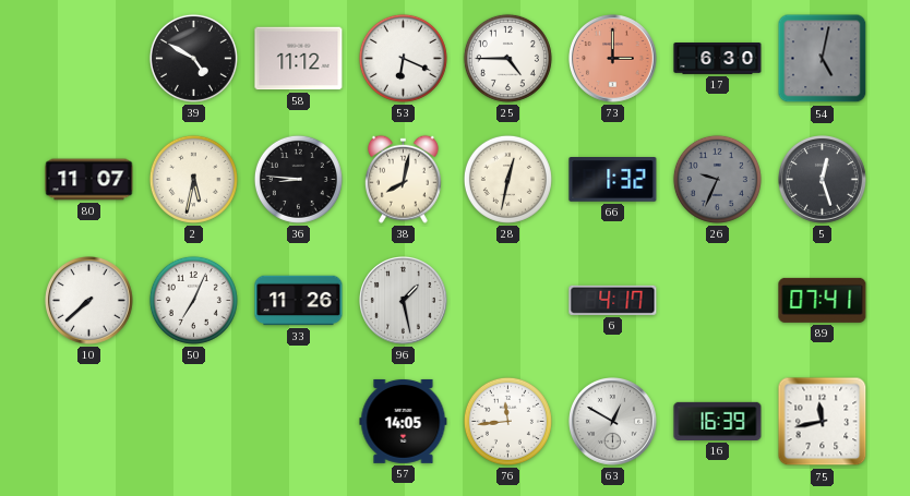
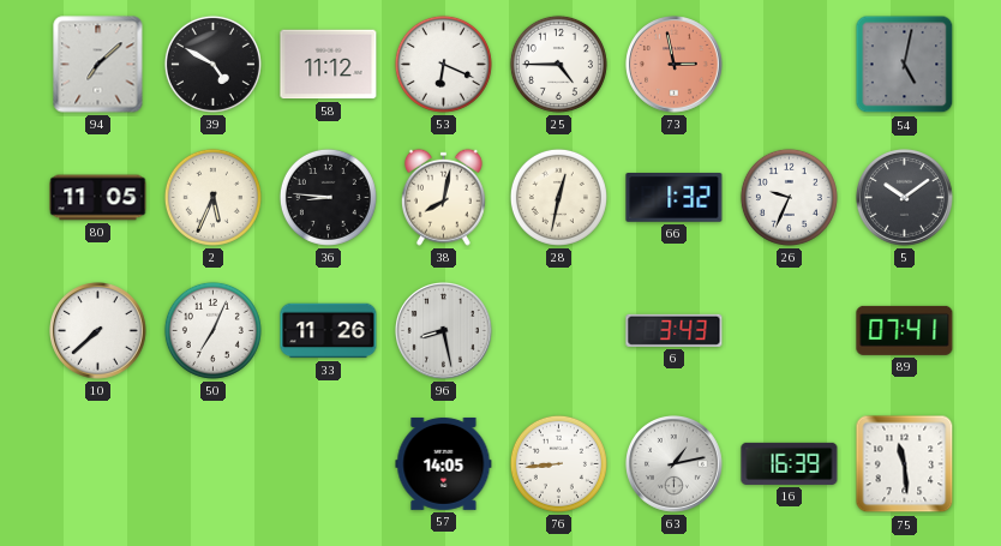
94: none -> 7:08 (98, 65)
73: 3:00 -> 2:58 (675, 65)
17: 6:30 -> none (718, 59)
80: 11:07 -> 11:05 (98, 198)
2: 5:32 -> 5:34 (212, 197)
26 dial: grey -> white (789, 197)
5: 12:27 -> 10:09 (905, 198)
96: 1:28 -> 8:28 (444, 331)
6: 4:17 -> 3:43 (675, 330)
76: 11:44 -> 8:44 (558, 463)
63: 12:50 -> 1:13 (675, 464)
75: 11:43 -> 11:29 (905, 464)
